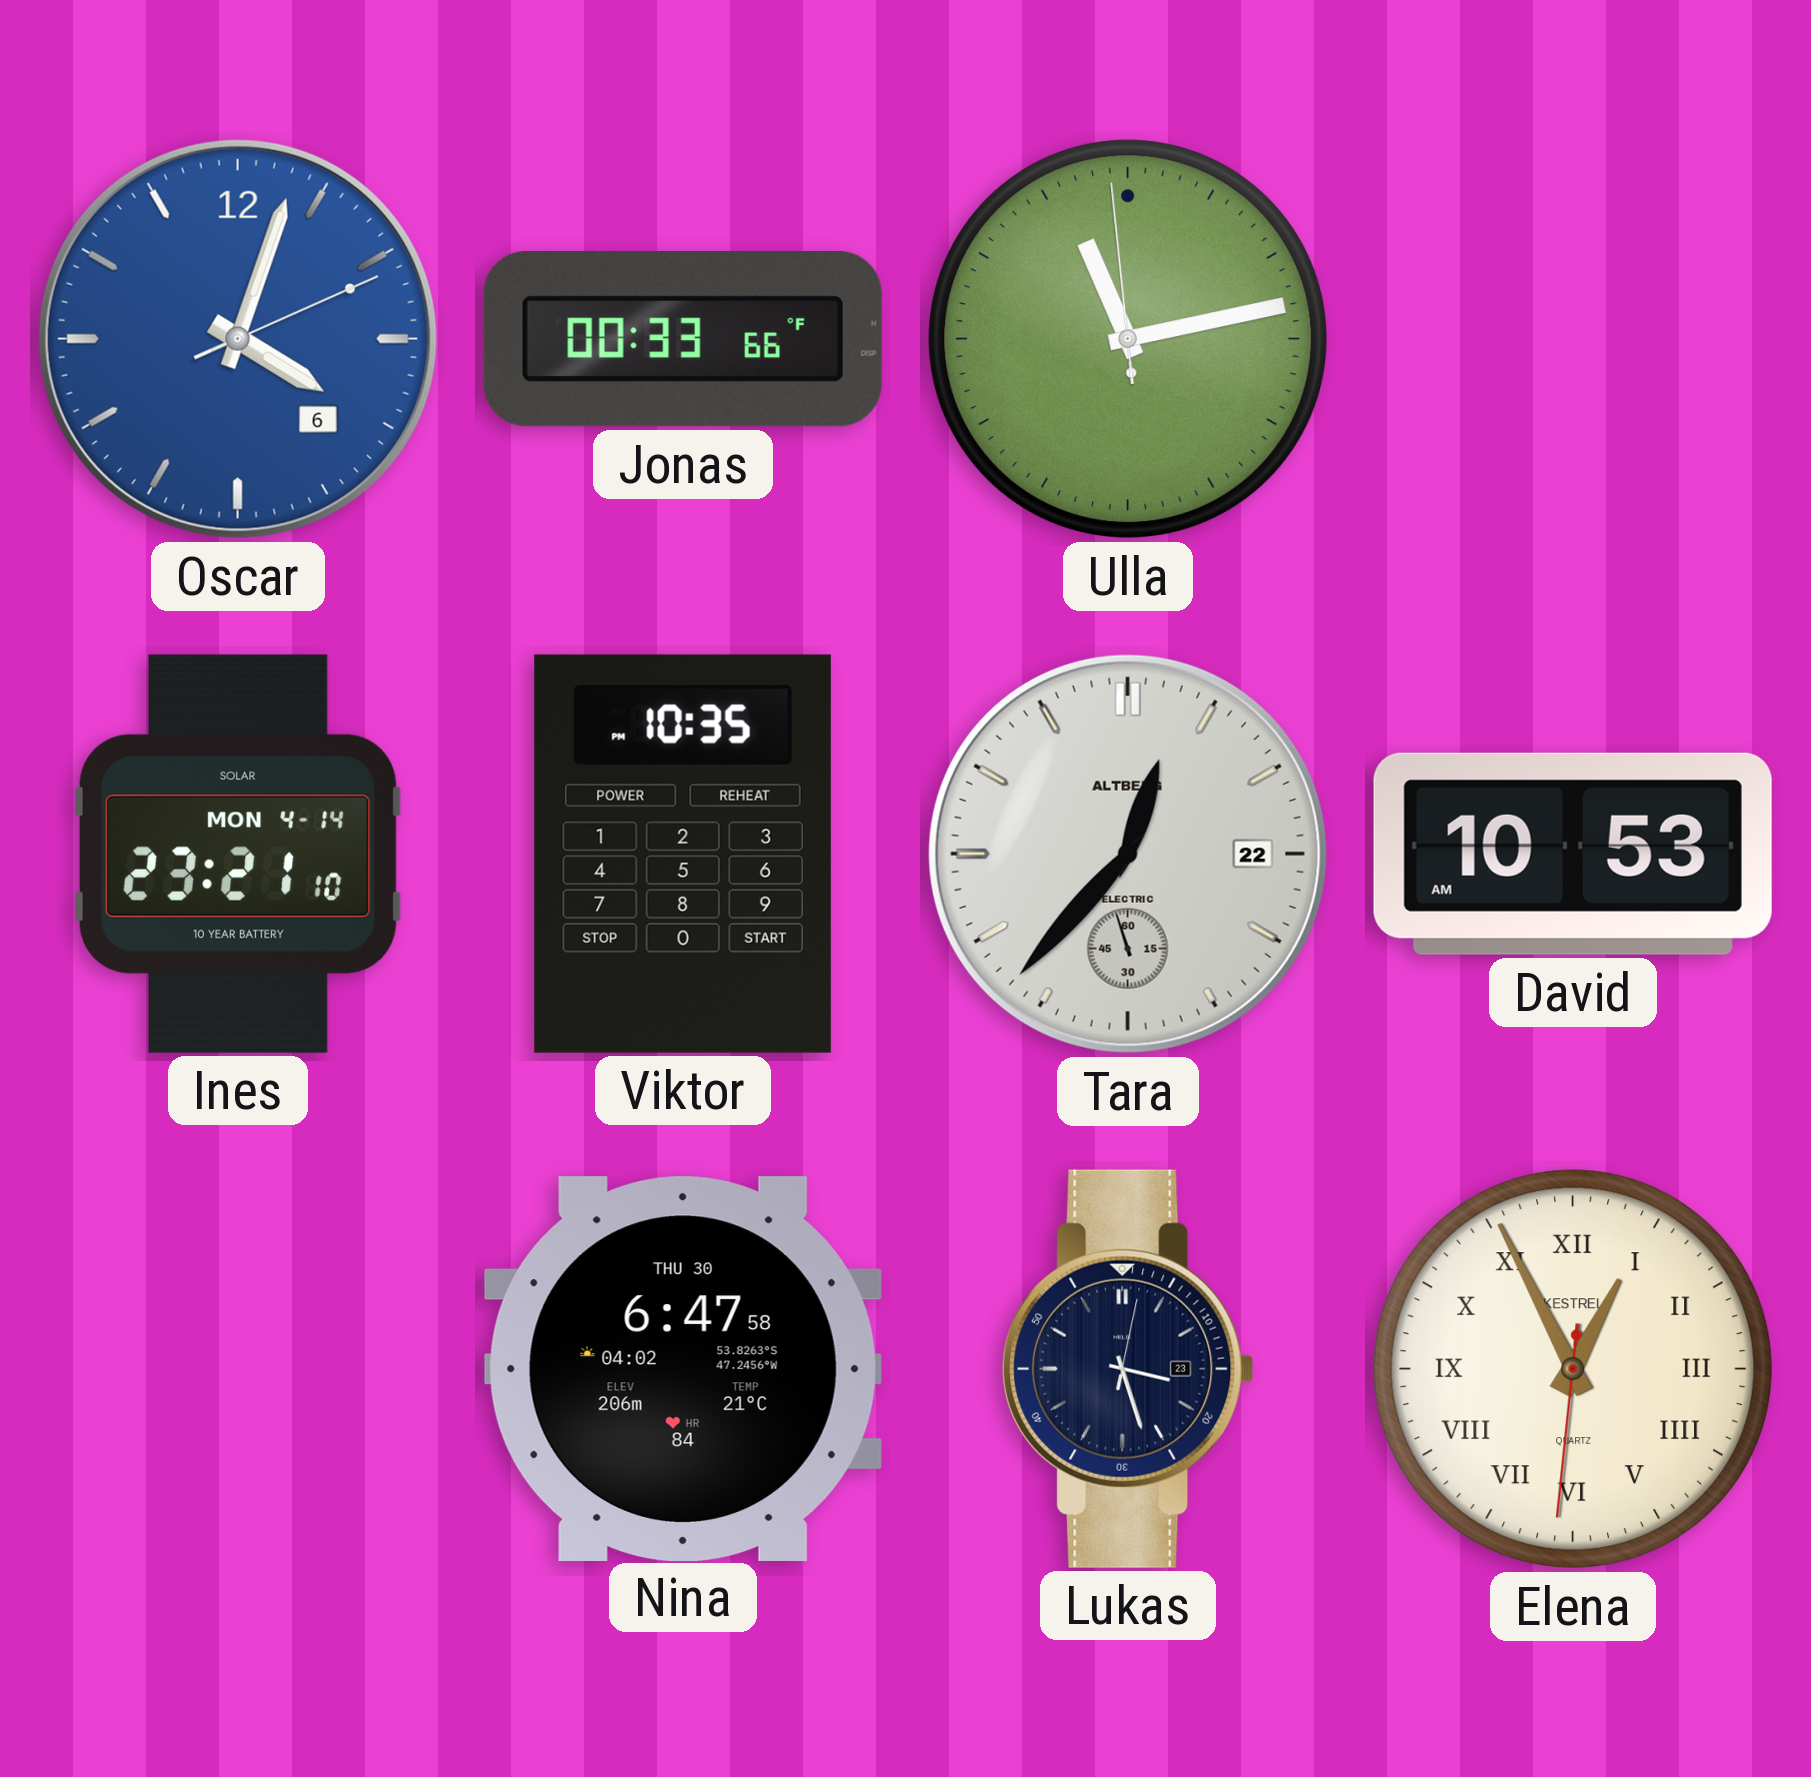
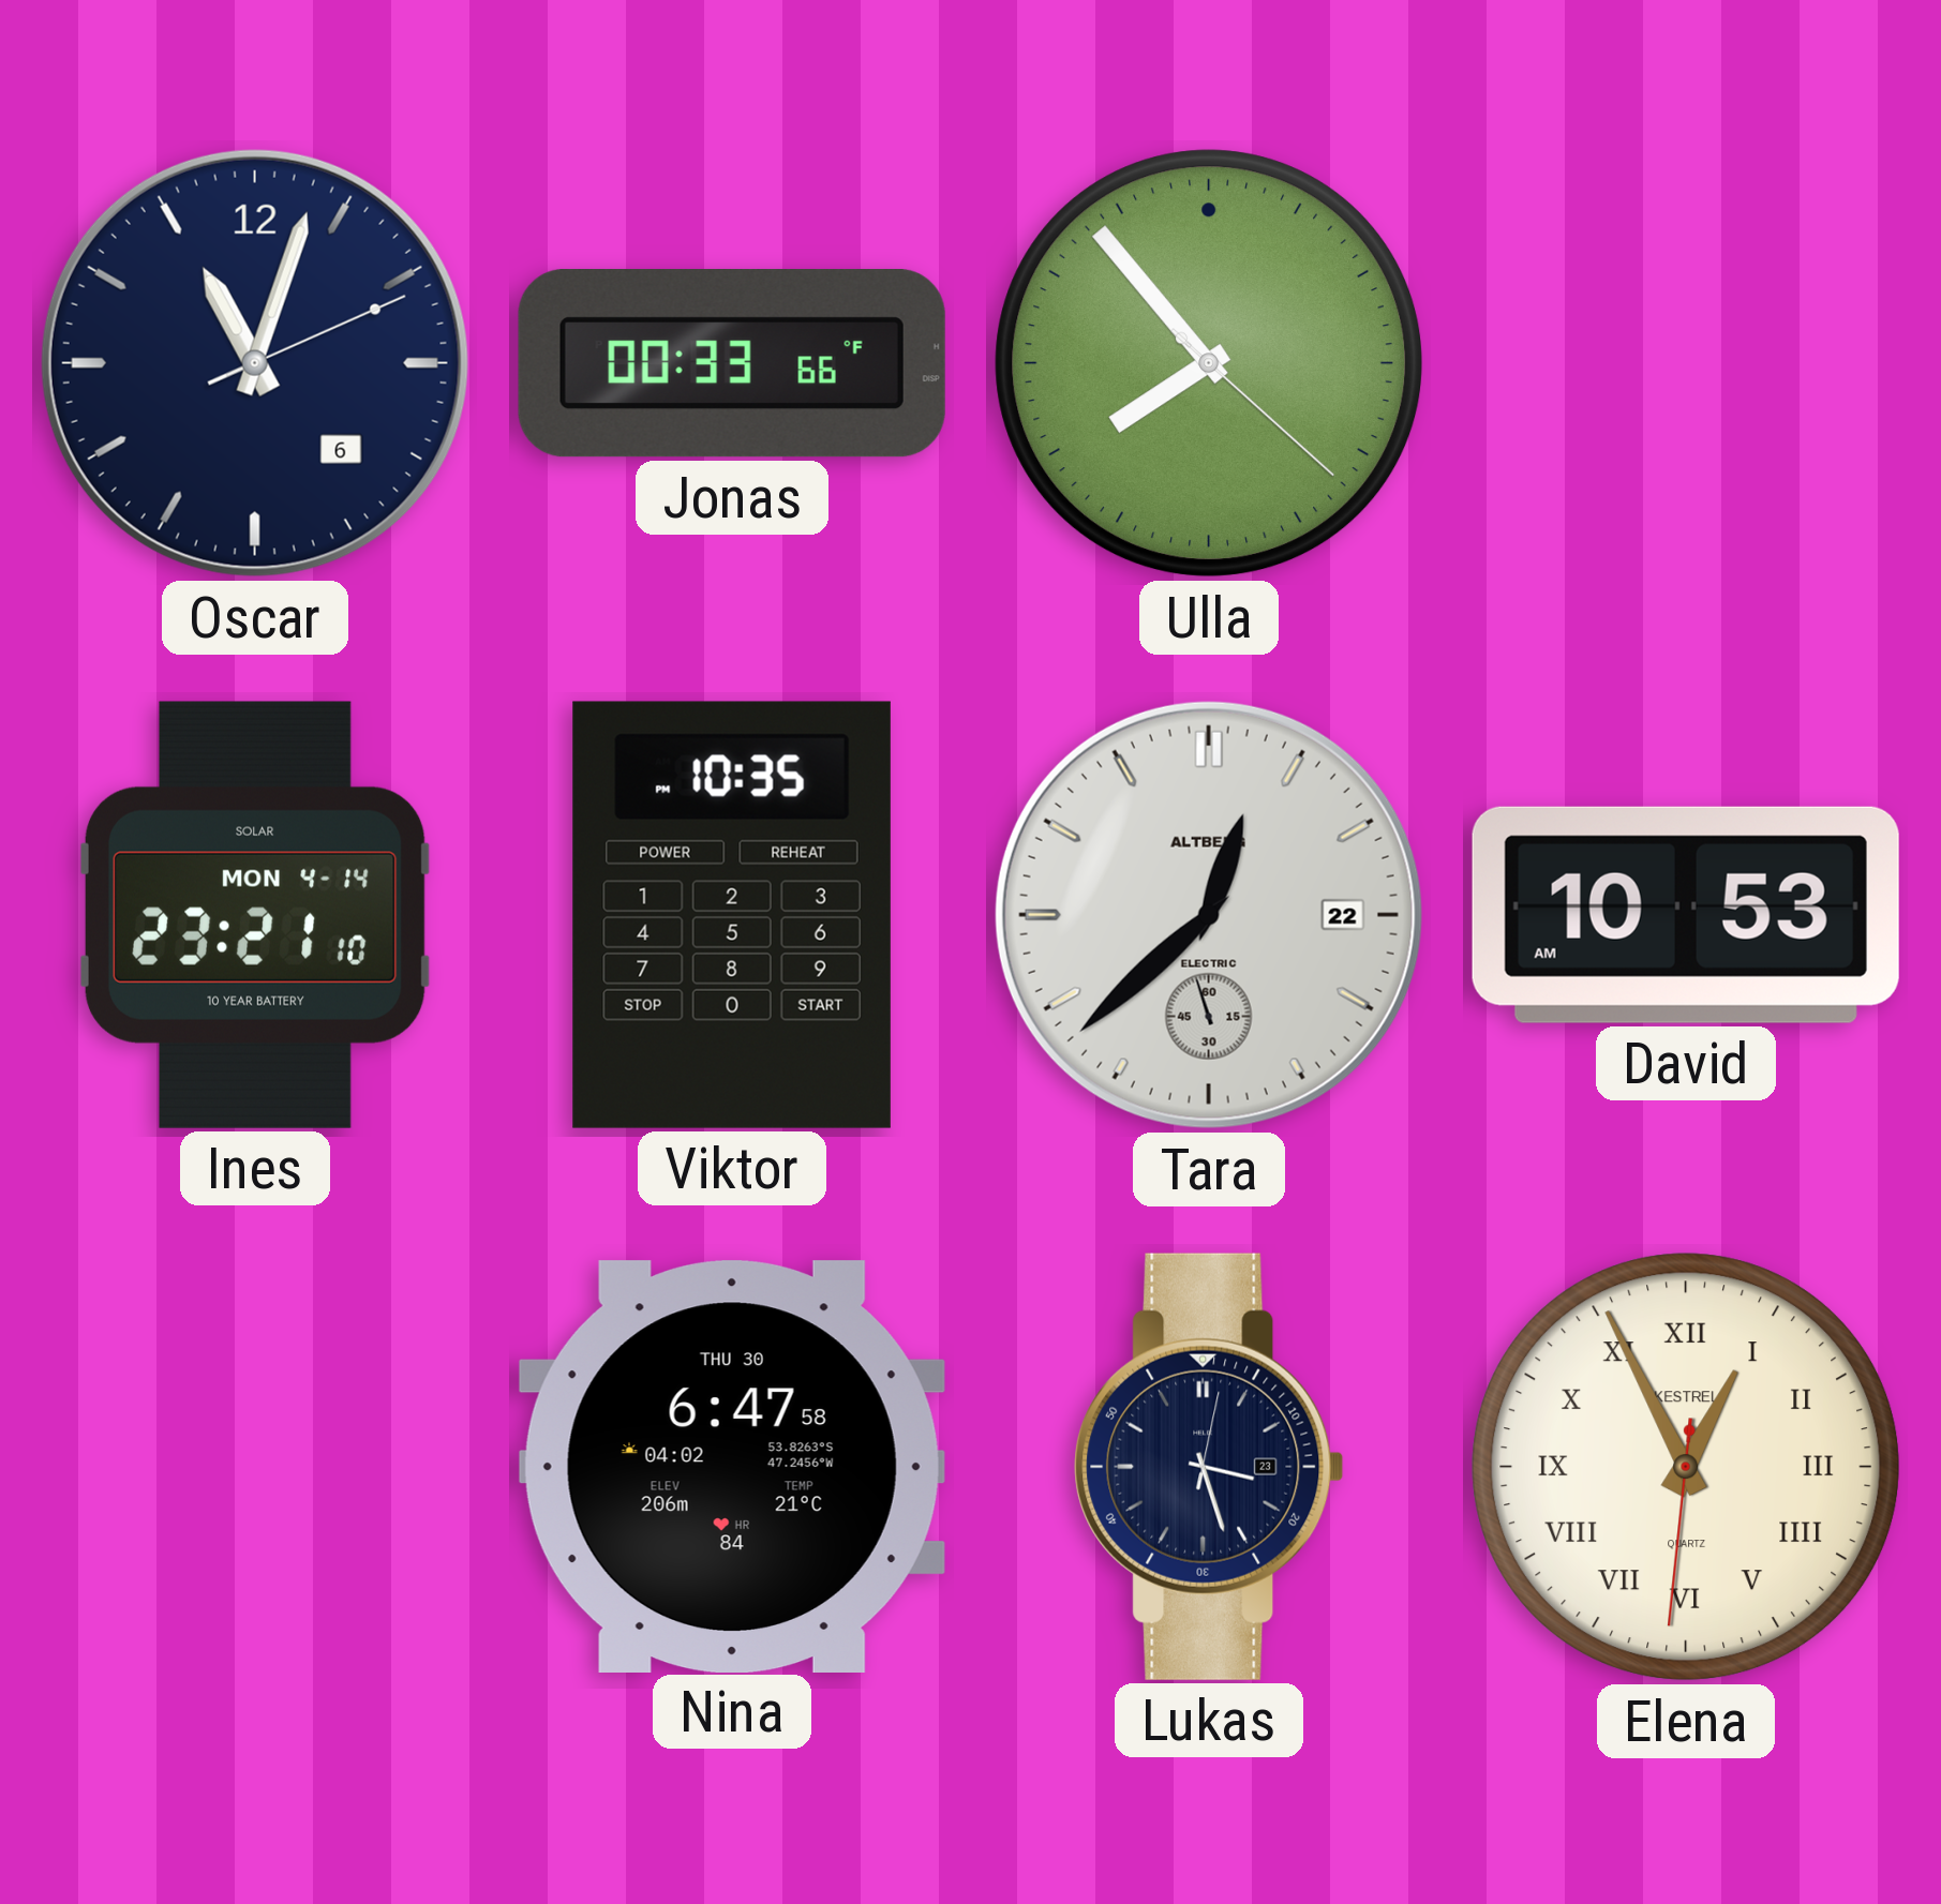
Oscar: 4:03 -> 11:03 (255, 363)
Oscar dial: blue -> navy (255, 363)
Ulla: 11:12 -> 7:53 (1209, 363)
Tara: 12:36 -> 12:37 (1209, 915)
